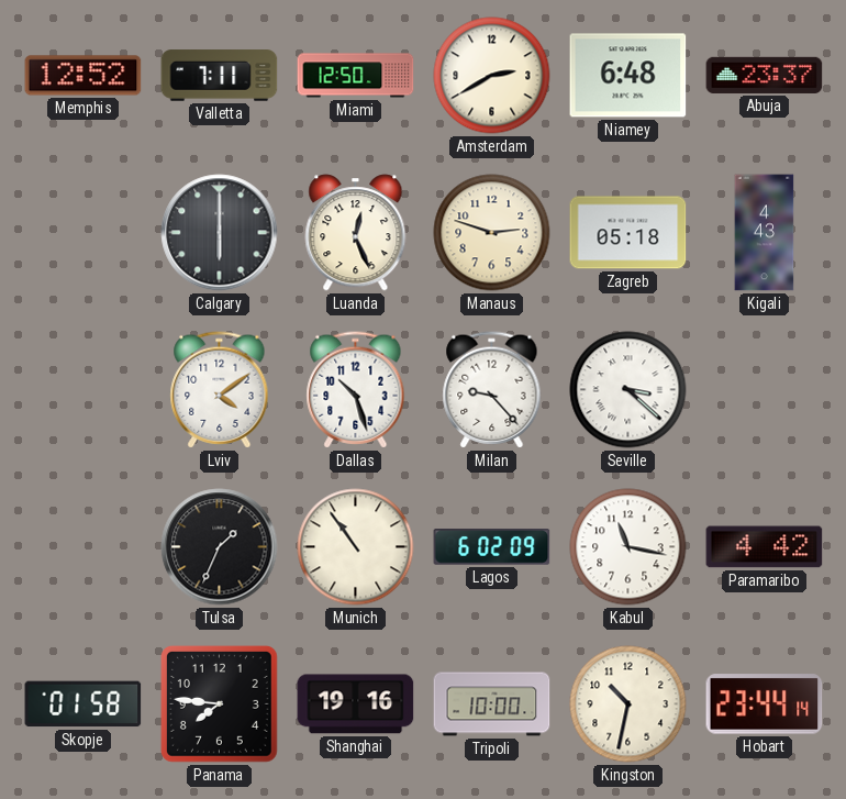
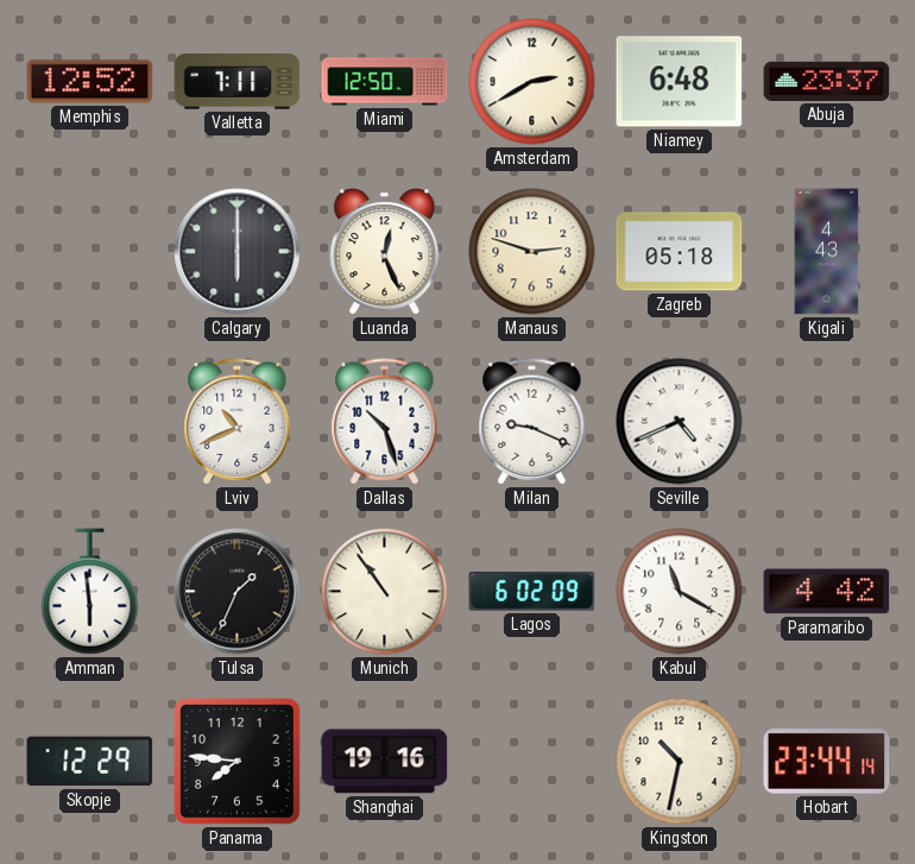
Lviv: 4:09 -> 10:41 (238, 422)
Milan: 9:23 -> 9:19 (532, 422)
Seville: 3:22 -> 4:41 (680, 422)
Amman: none -> 5:59 (90, 592)
Kabul: 11:17 -> 11:20 (680, 592)
Skopje: 01:58 -> 12:29 (90, 762)
Tripoli: 10:00 -> none (492, 704)
